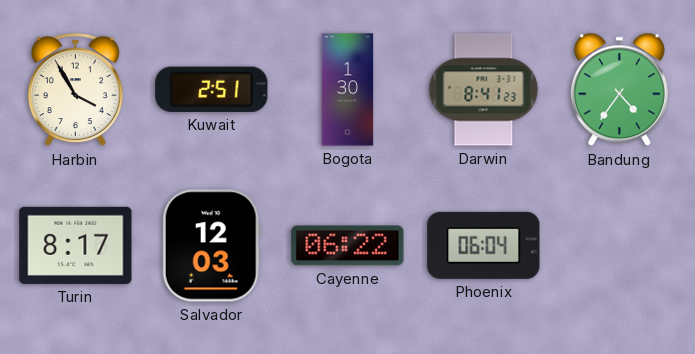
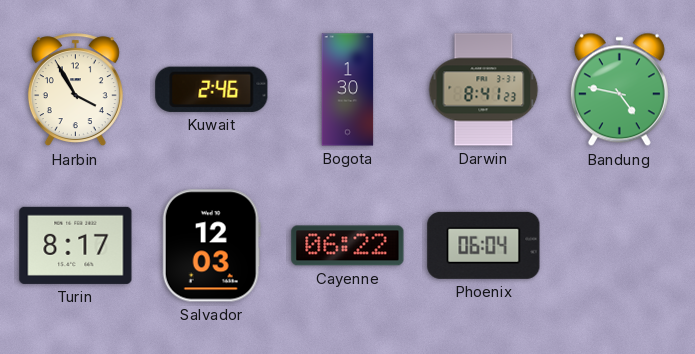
Kuwait: 2:51 -> 2:46 (212, 89)
Bandung: 4:36 -> 4:47 (619, 90)
